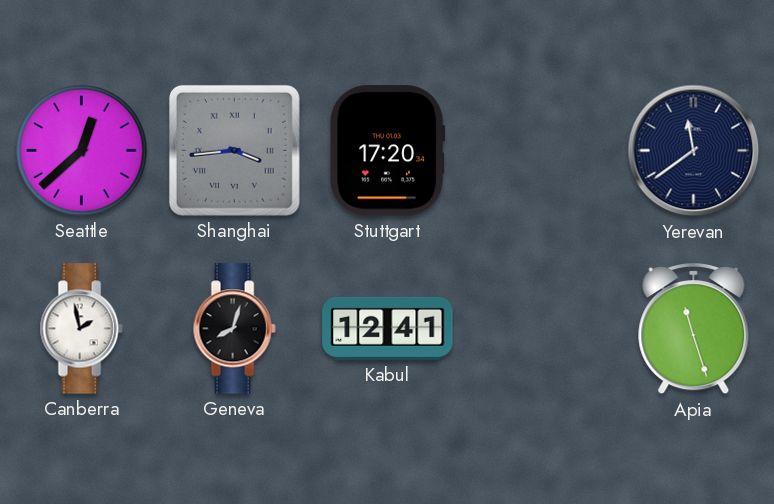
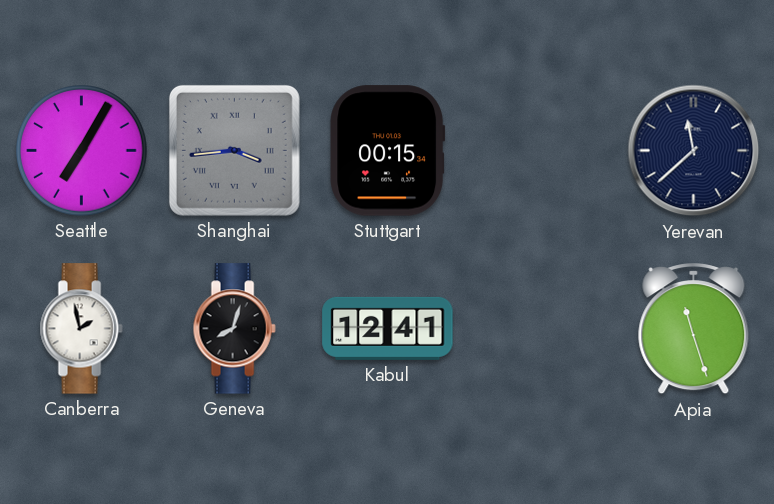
Seattle: 12:38 -> 7:05 (82, 151)
Stuttgart: 17:20 -> 00:15 (388, 151)
Yerevan: 11:39 -> 11:38 (694, 151)
